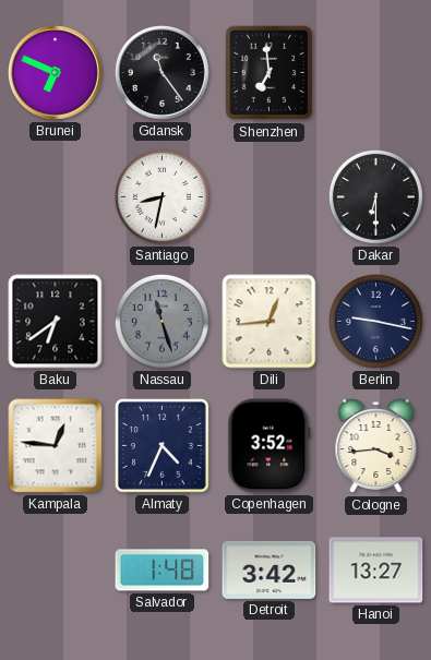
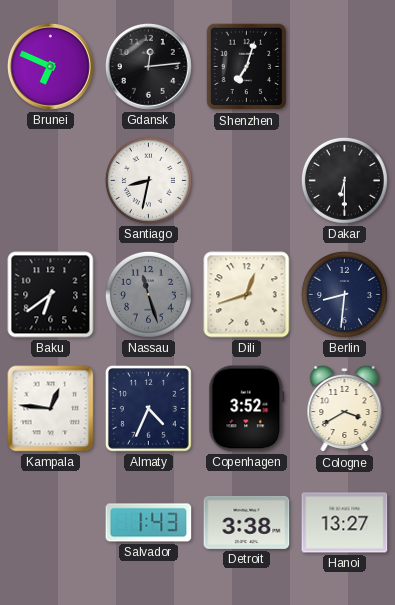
Gdansk: 11:24 -> 12:14 (148, 66)
Shenzhen: 6:59 -> 7:03 (247, 67)
Dili: 12:44 -> 12:42 (247, 295)
Berlin: 9:17 -> 8:31 (344, 294)
Cologne: 3:44 -> 3:40 (345, 409)
Salvador: 1:48 -> 1:43 (149, 523)
Detroit: 3:42 -> 3:38 (247, 522)
